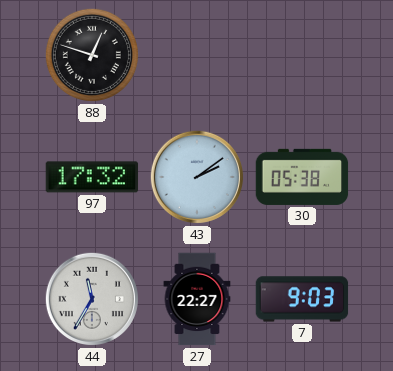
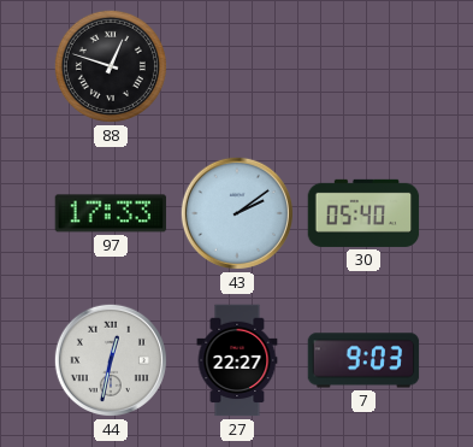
97: 17:32 -> 17:33 (111, 213)
30: 05:38 -> 05:40 (363, 213)
44: 11:35 -> 12:32 (111, 360)
